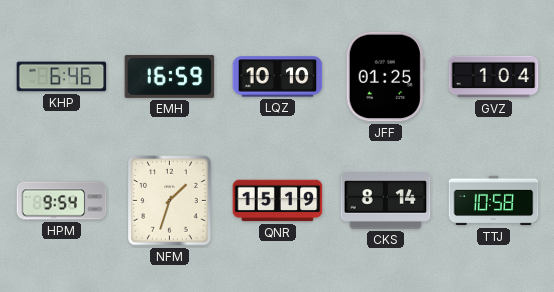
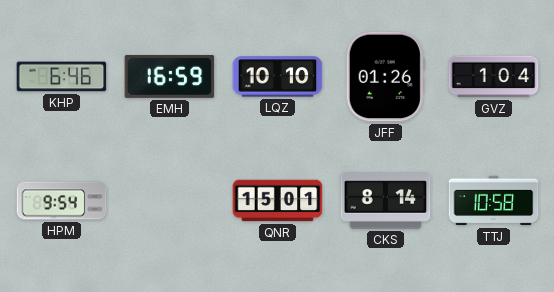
JFF: 01:25 -> 01:26 (385, 77)
NFM: 1:33 -> none (170, 201)
QNR: 15:19 -> 15:01 (278, 201)
